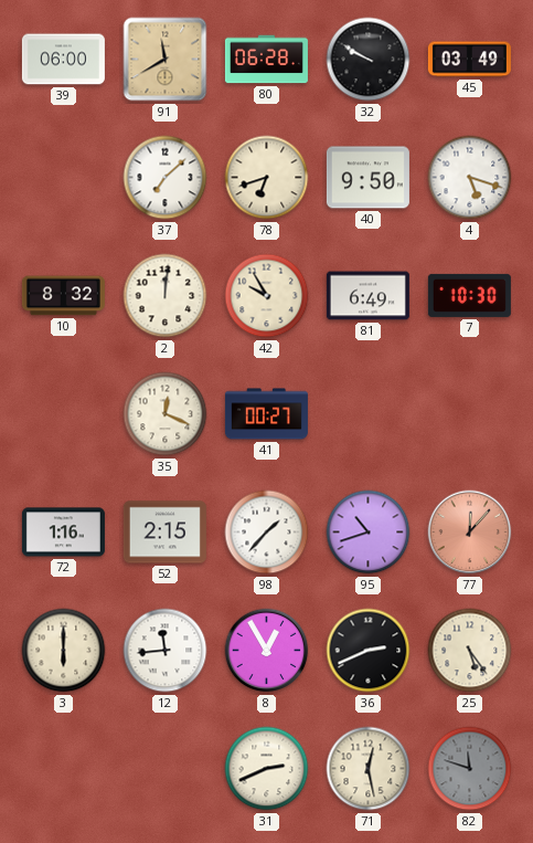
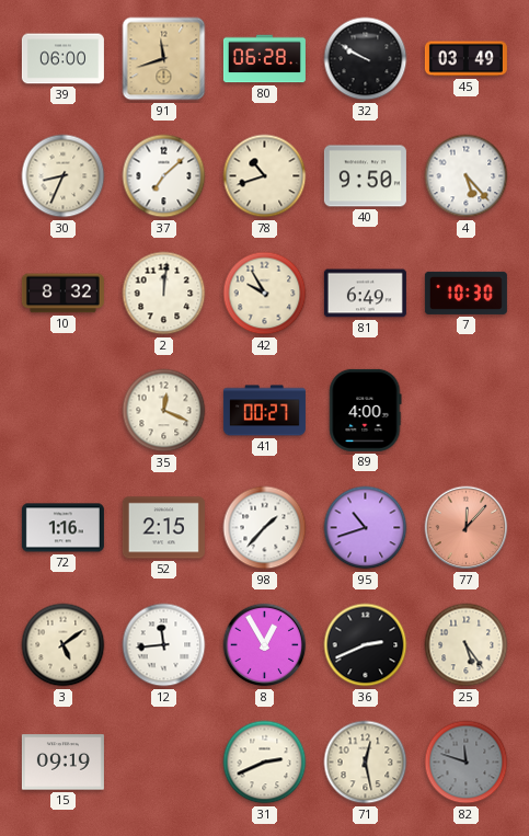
91: 11:40 -> 11:42 (164, 59)
30: none -> 8:34 (64, 176)
78: 6:42 -> 10:42 (265, 176)
4: 5:18 -> 5:23 (467, 176)
89: none -> 4:00 (366, 410)
3: 6:00 -> 5:09 (64, 645)
15: none -> 09:19 (62, 763)
